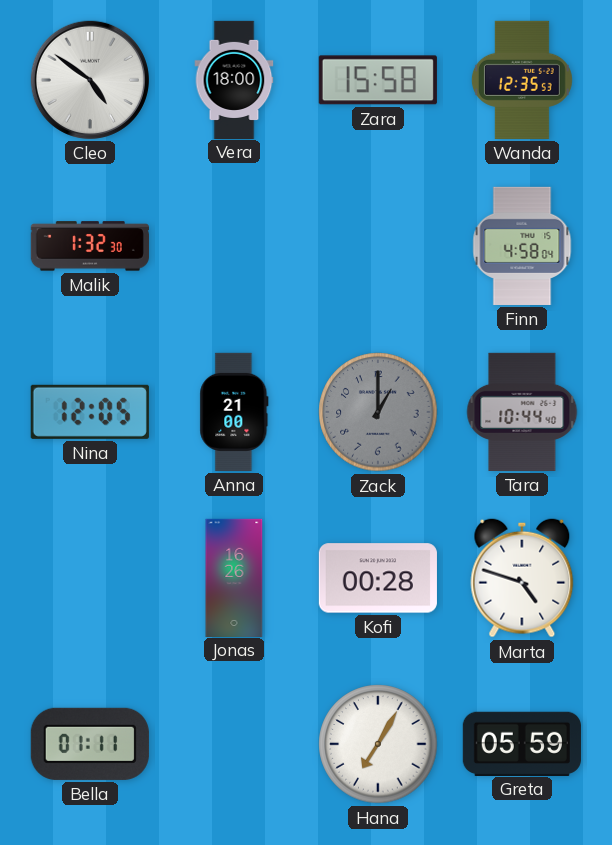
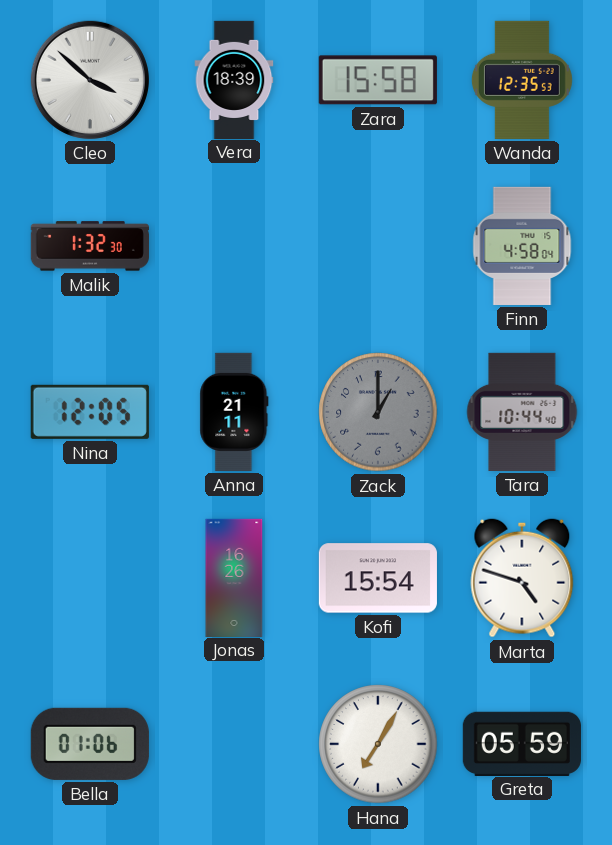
Cleo: 4:51 -> 3:52 (90, 80)
Vera: 18:00 -> 18:39 (234, 79)
Anna: 21:00 -> 21:11 (234, 412)
Kofi: 00:28 -> 15:54 (378, 578)
Bella: 01:11 -> 01:06 (90, 744)
